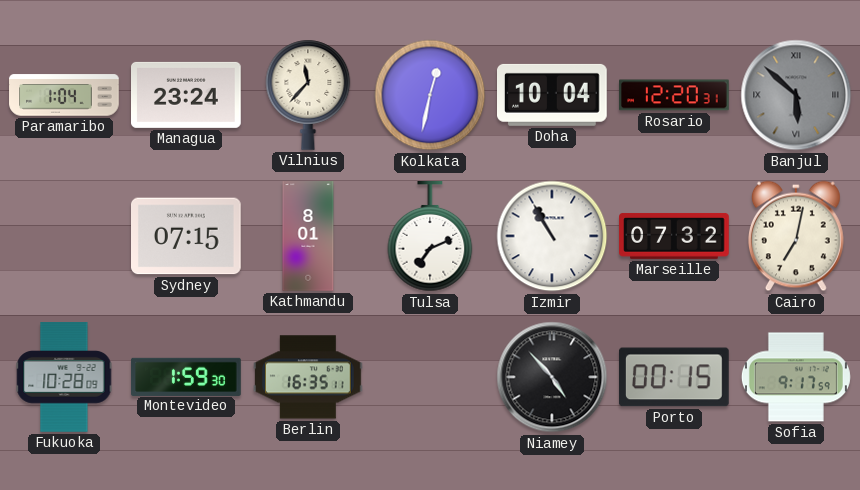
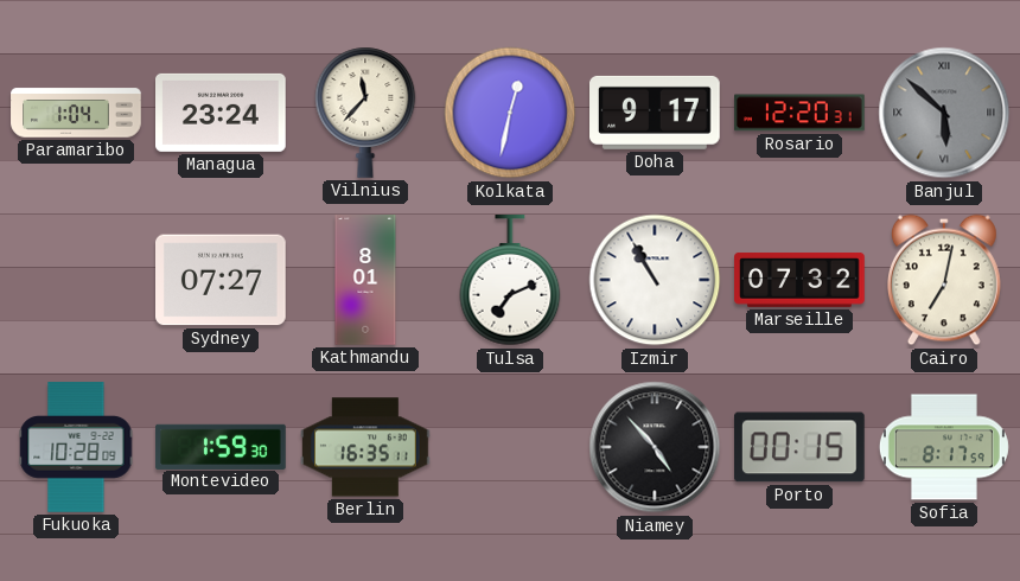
Doha: 10:04 -> 9:17 (656, 113)
Sydney: 07:15 -> 07:27 (222, 280)
Sofia: 9:17 -> 8:17 (944, 447)
